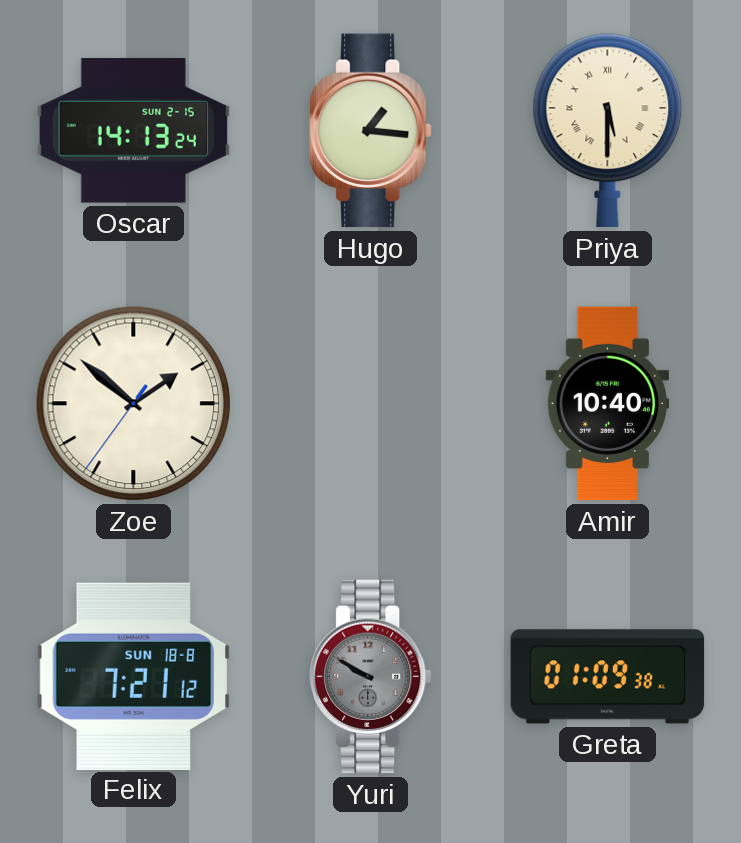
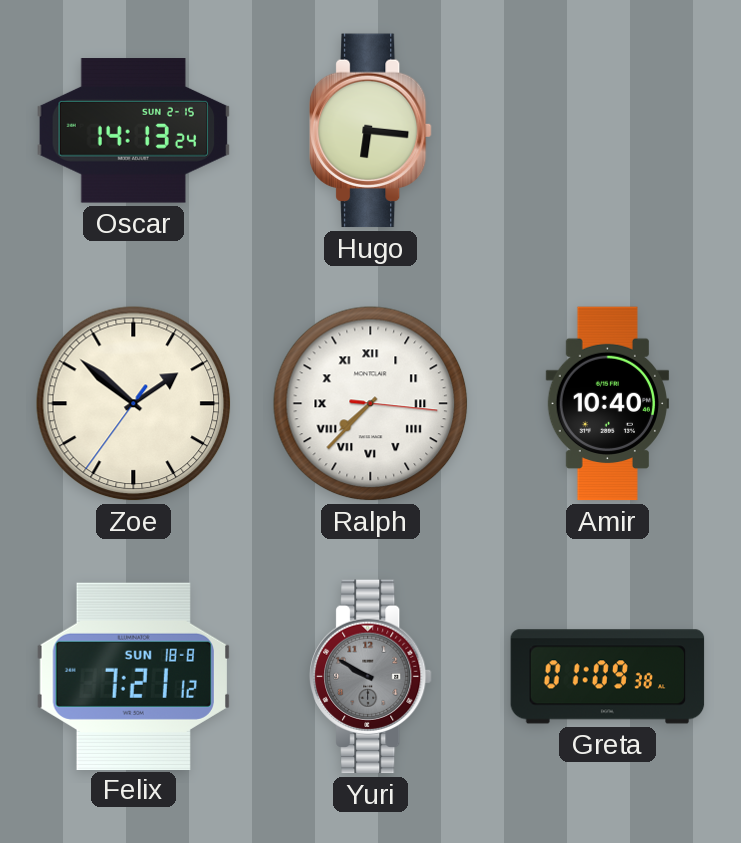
Hugo: 1:16 -> 6:16 (371, 131)
Priya: 5:30 -> none (608, 131)
Ralph: none -> 7:37 (371, 404)
